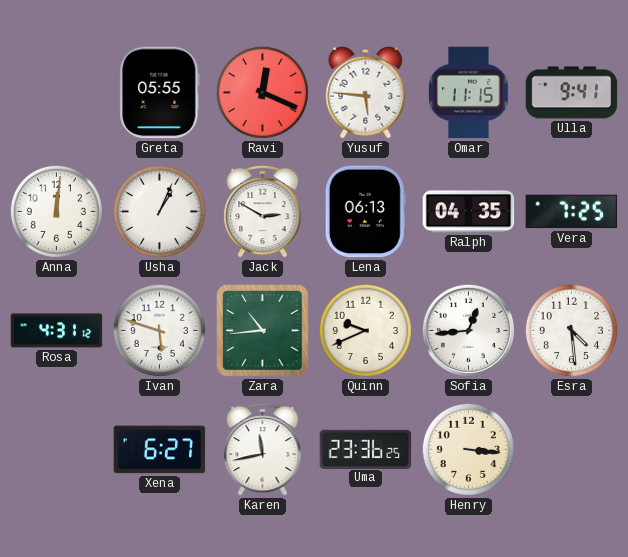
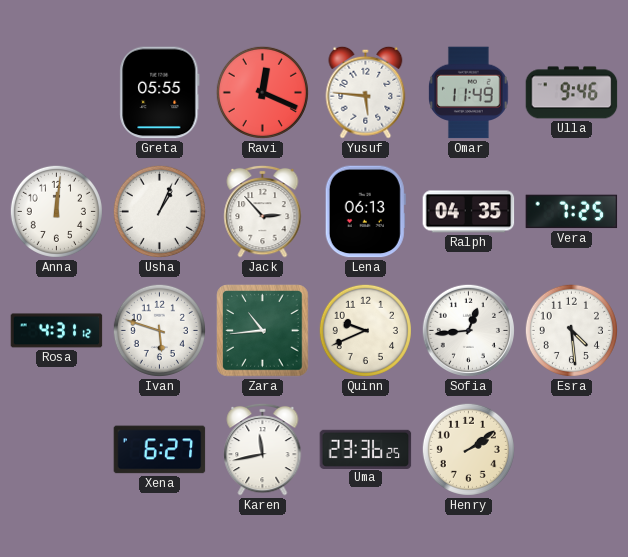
Omar: 11:15 -> 11:49 (469, 93)
Ulla: 9:41 -> 9:46 (572, 93)
Jack: 2:50 -> 2:53 (263, 211)
Henry: 3:16 -> 2:09 (468, 449)
